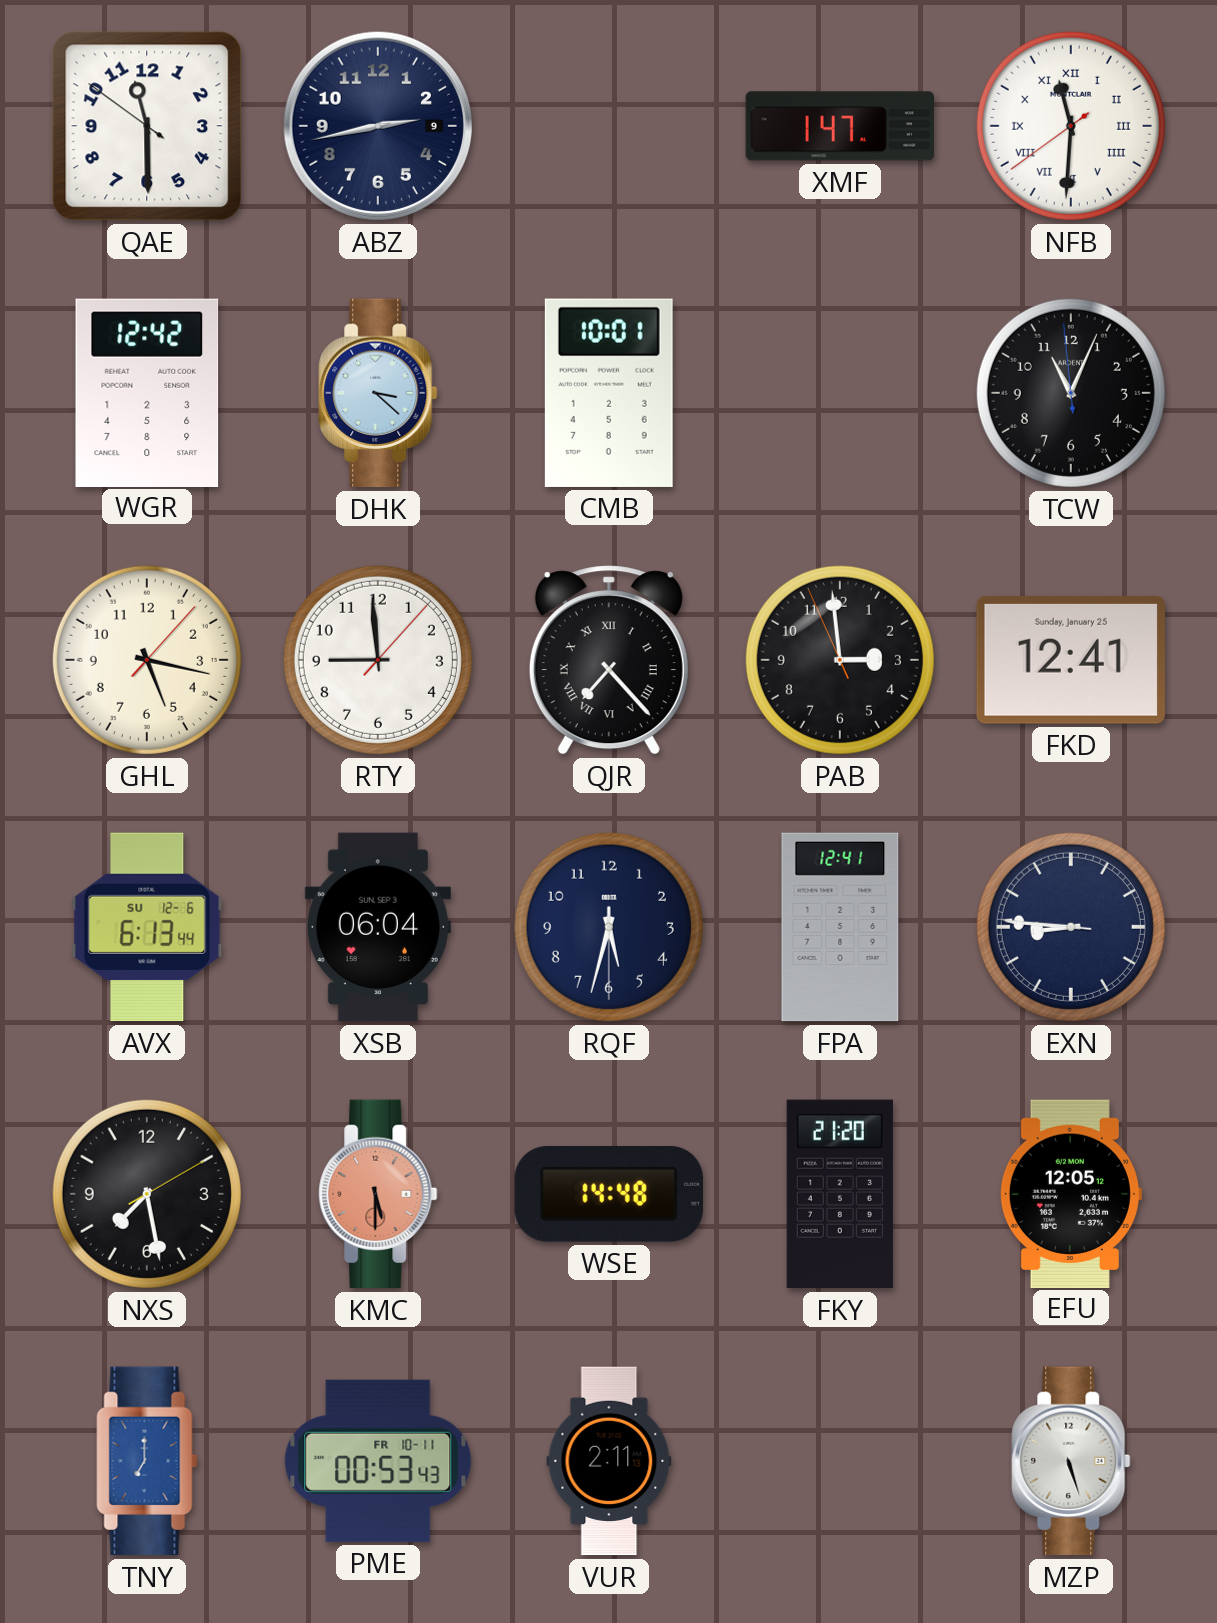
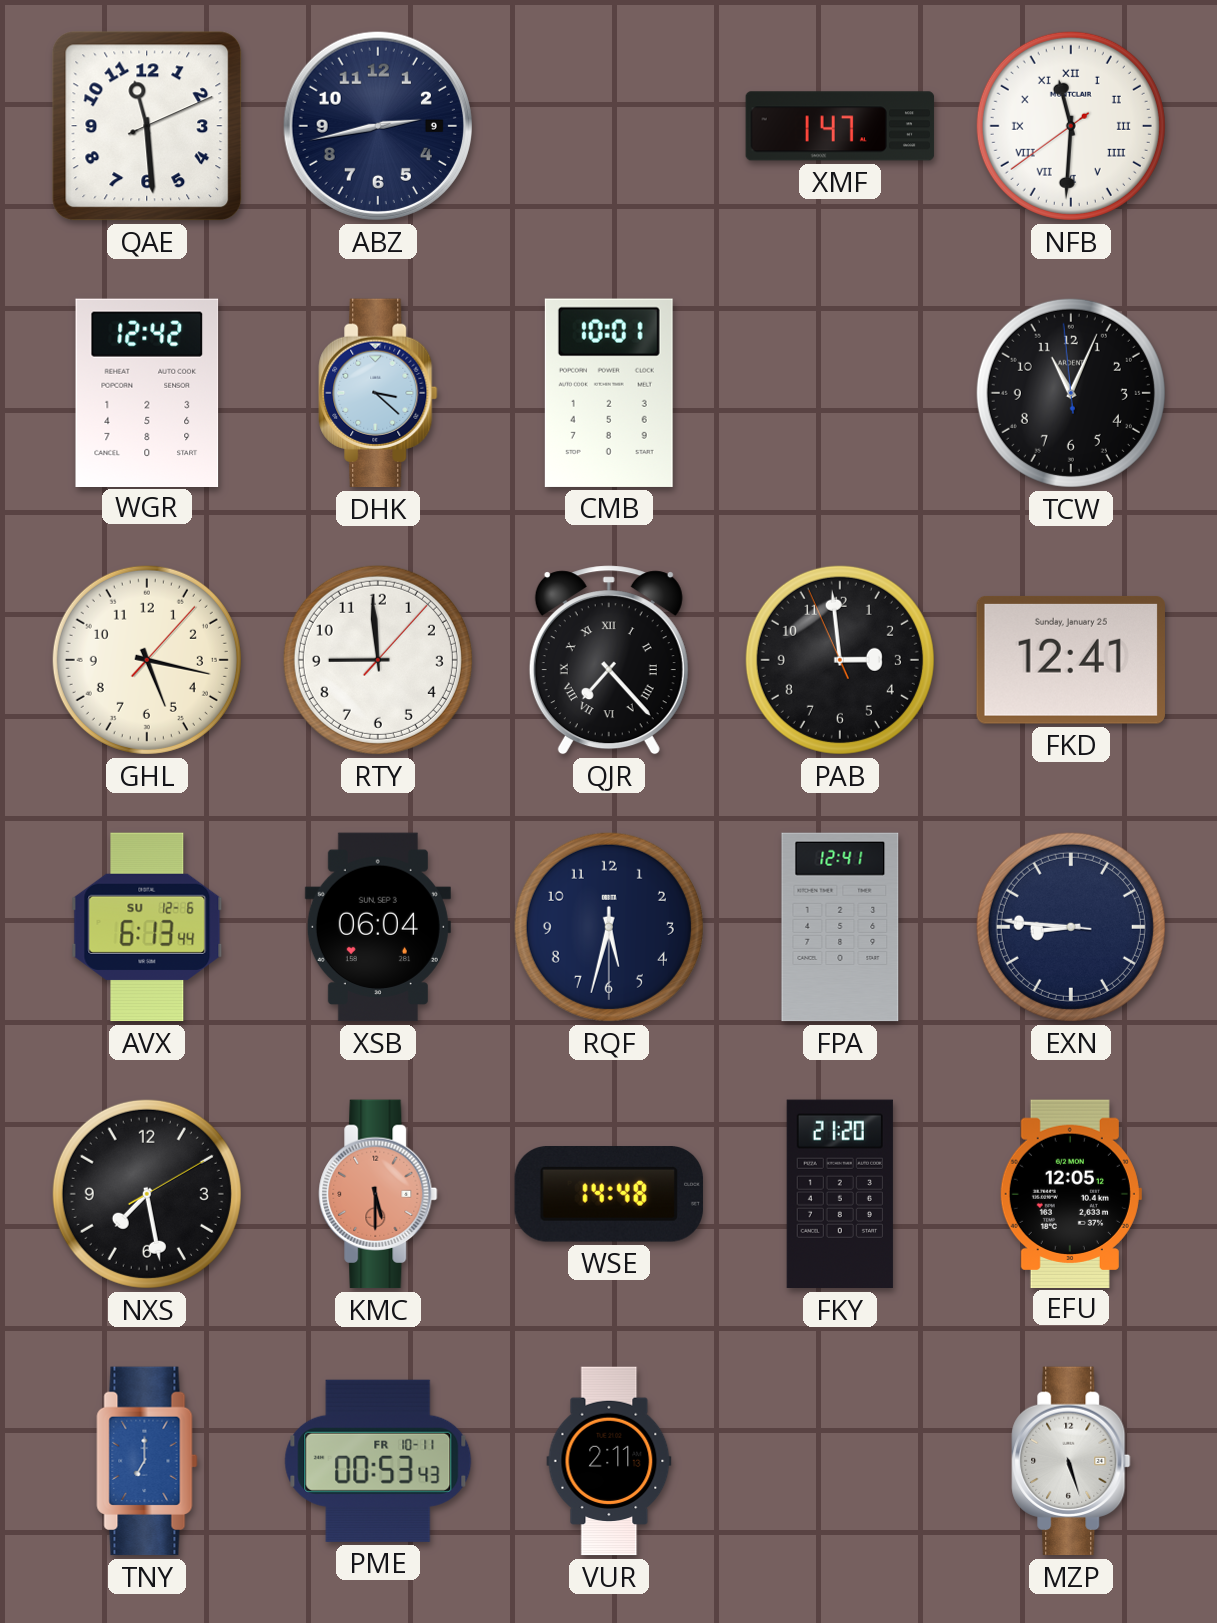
QAE: 11:29:51 -> 11:29:11 (147, 126)
